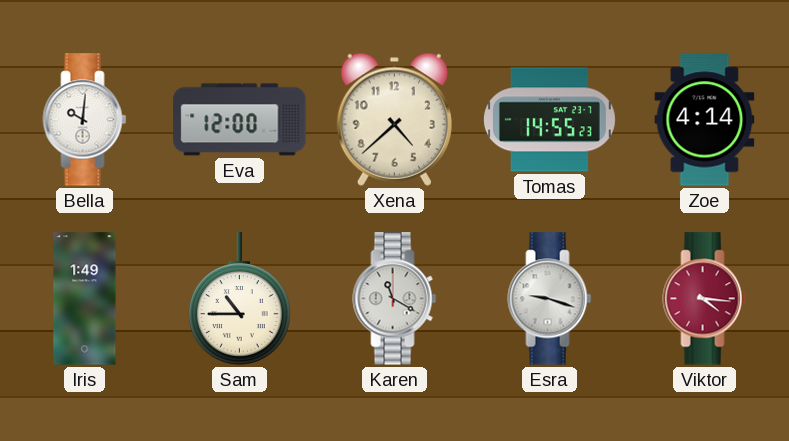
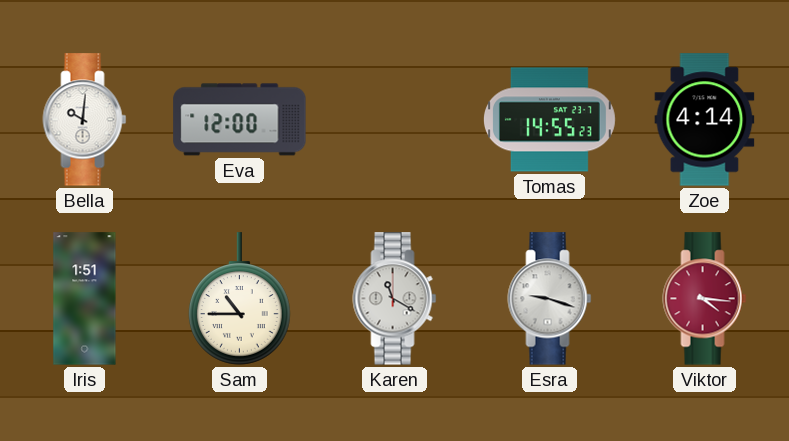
Xena: 4:38 -> none (394, 119)
Iris: 1:49 -> 1:51 (85, 299)
